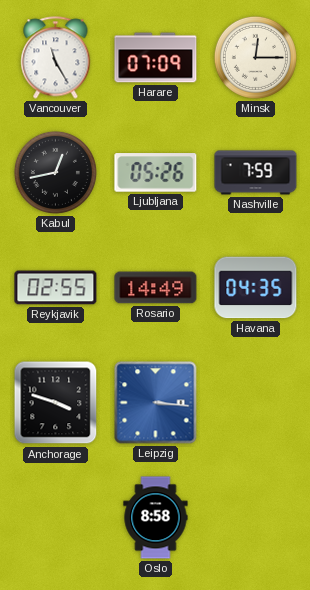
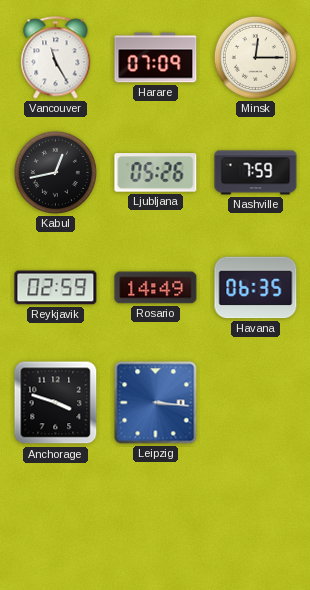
Reykjavik: 02:55 -> 02:59 (56, 288)
Havana: 04:35 -> 06:35 (256, 288)
Oslo: 8:58 -> none (156, 518)
